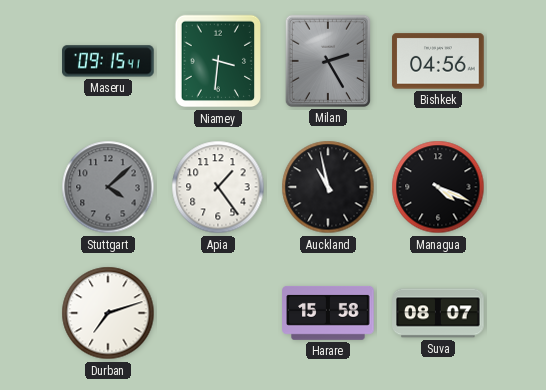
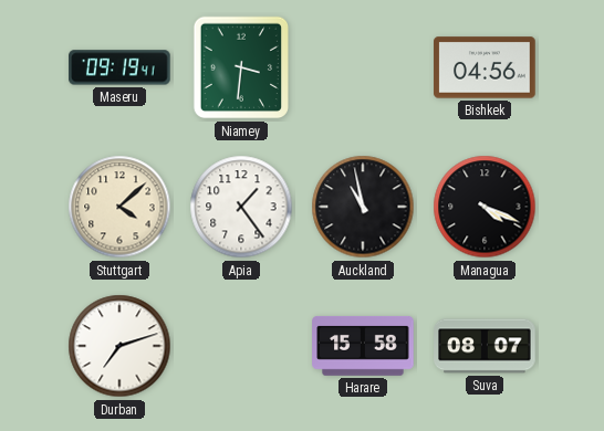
Maseru: 09:15 -> 09:19 (119, 67)
Milan: 2:25 -> none (328, 61)
Stuttgart dial: grey -> cream (119, 207)
